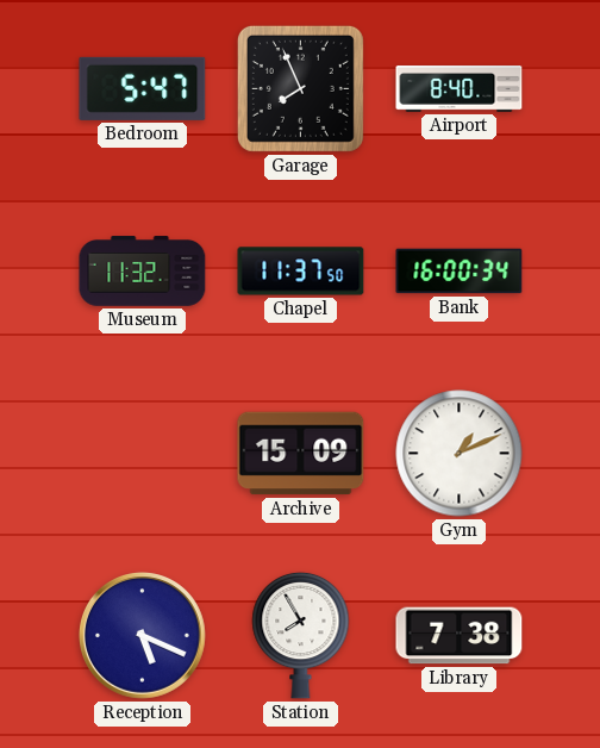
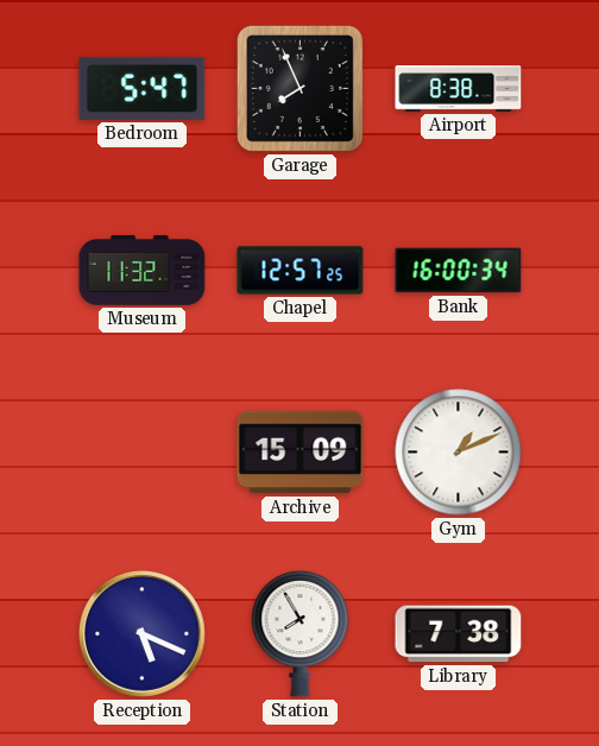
Airport: 8:40 -> 8:38 (459, 89)
Chapel: 11:37 -> 12:57 (301, 271)
